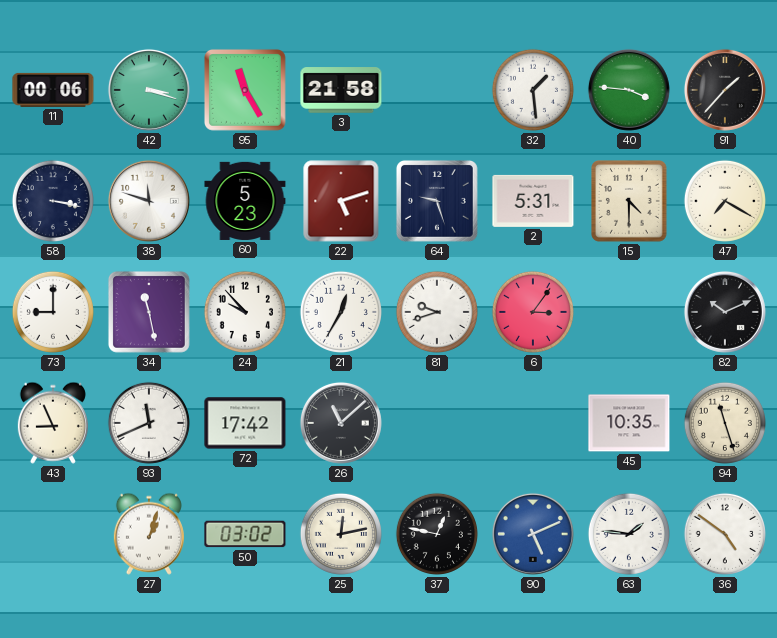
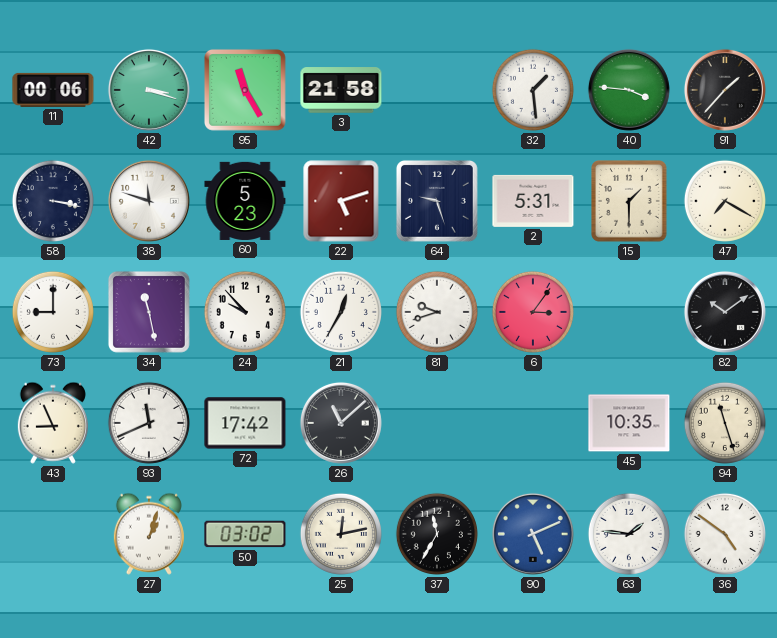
15: 4:30 -> 1:30 (630, 202)
82: 10:11 -> 10:09 (725, 312)
37: 12:47 -> 11:35 (437, 534)
